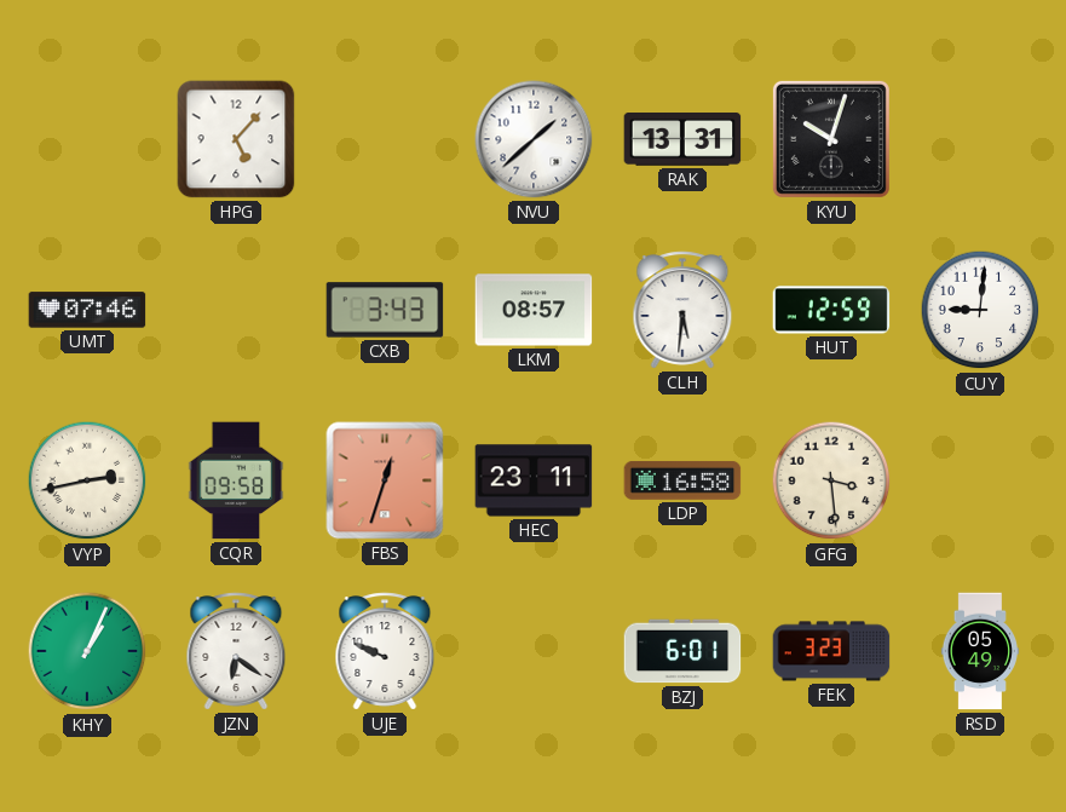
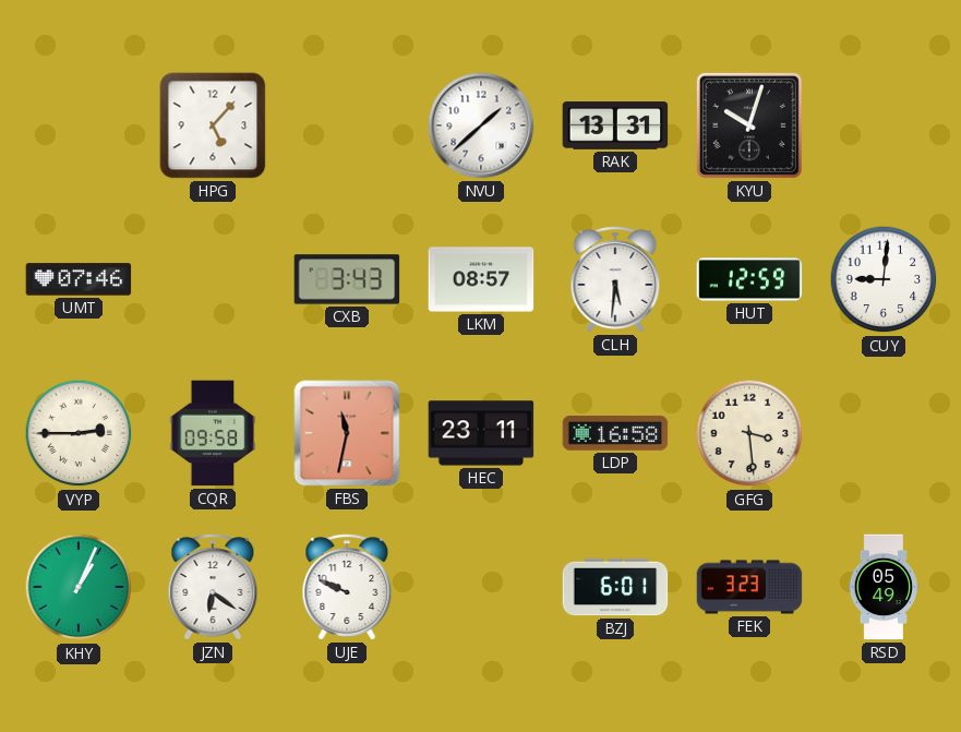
VYP: 2:43 -> 2:45 (79, 433)
FBS: 12:33 -> 11:32 (347, 433)
